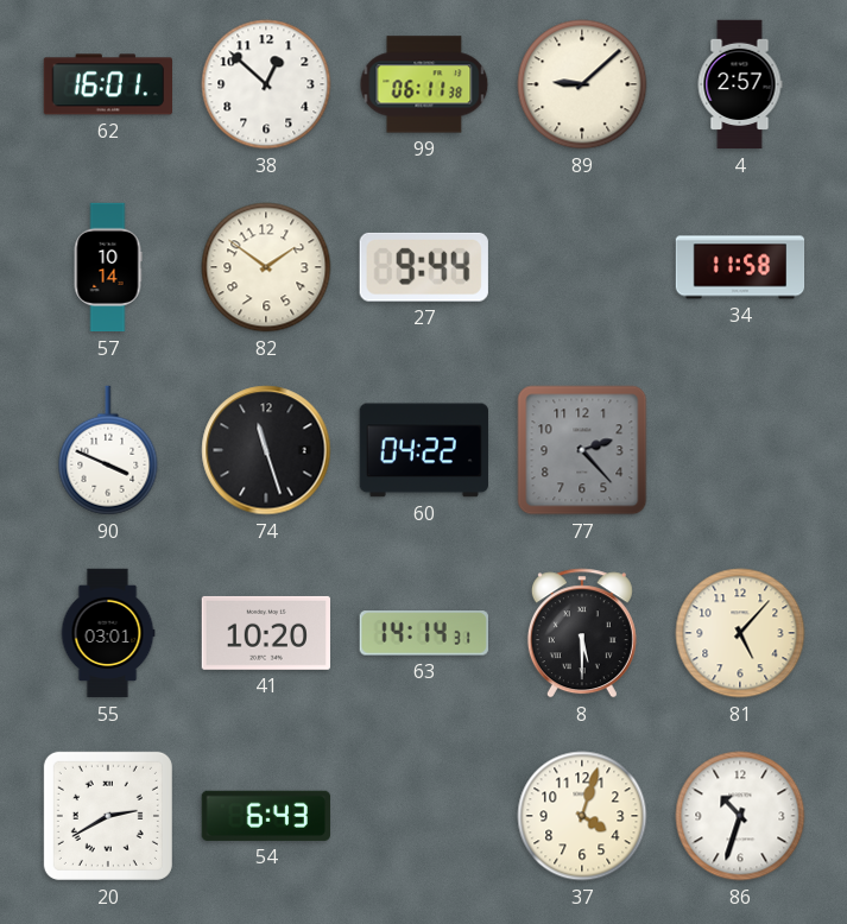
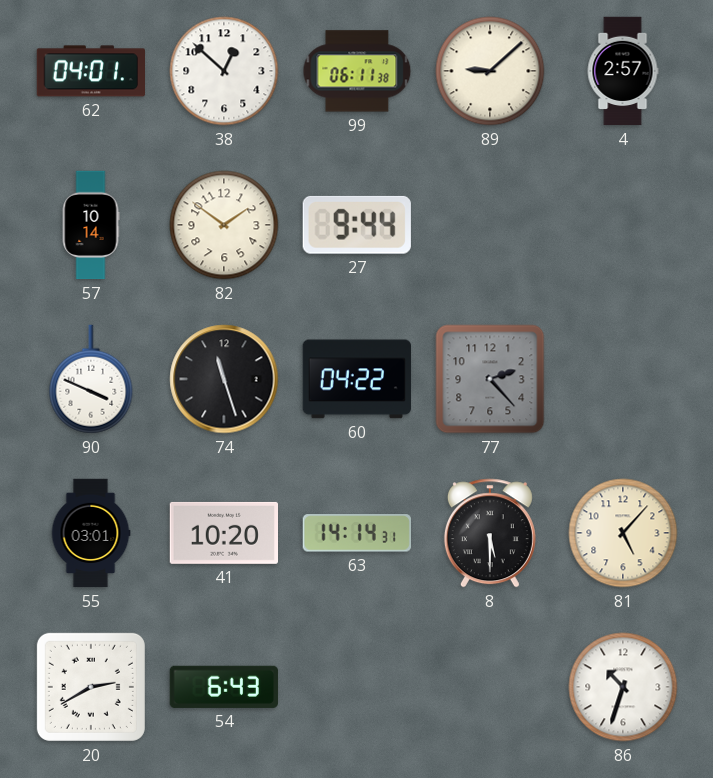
62: 16:01 -> 04:01 (90, 71)
34: 11:58 -> none (740, 267)
37: 4:03 -> none (582, 816)
